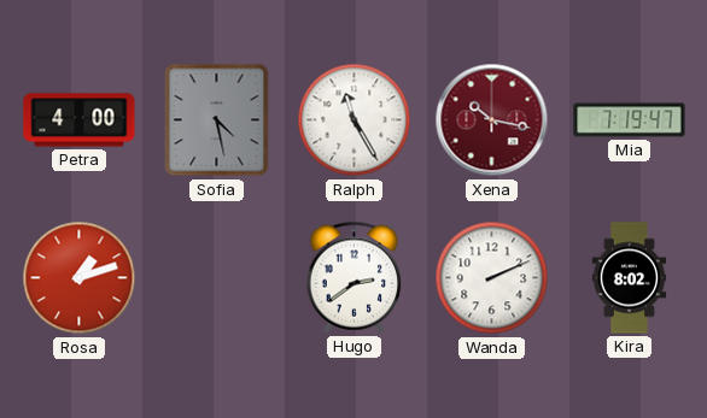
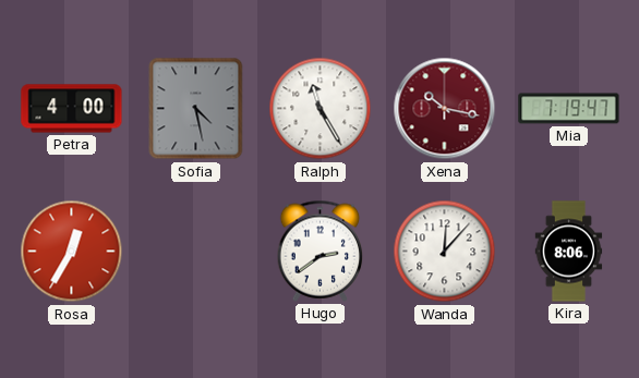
Rosa: 1:12 -> 12:35 (72, 252)
Wanda: 2:11 -> 12:07 (445, 252)
Kira: 8:02 -> 8:06 (569, 252)
